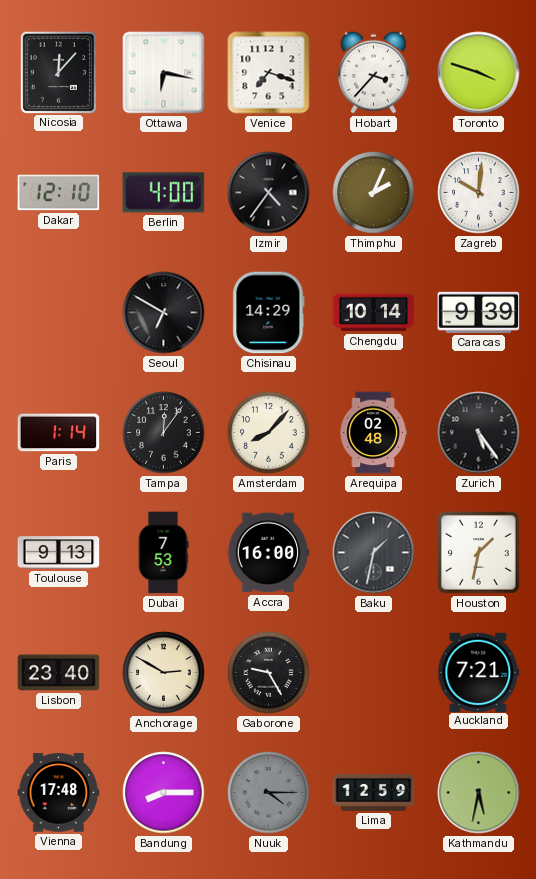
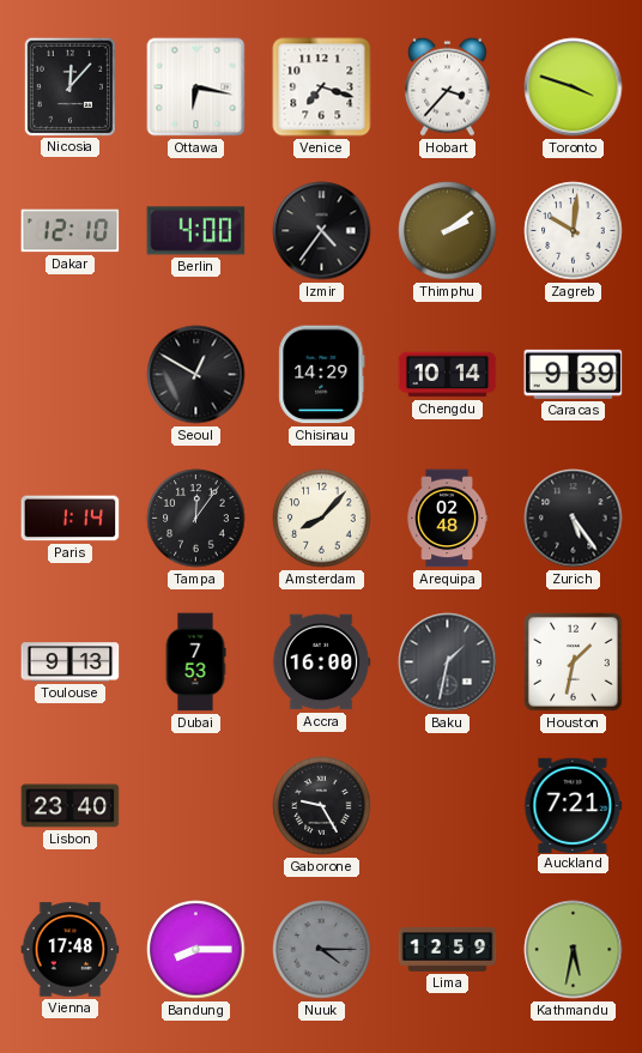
Thimphu: 2:04 -> 2:09 (448, 231)
Seoul: 6:50 -> 12:50 (196, 375)
Anchorage: 2:50 -> none (164, 673)
